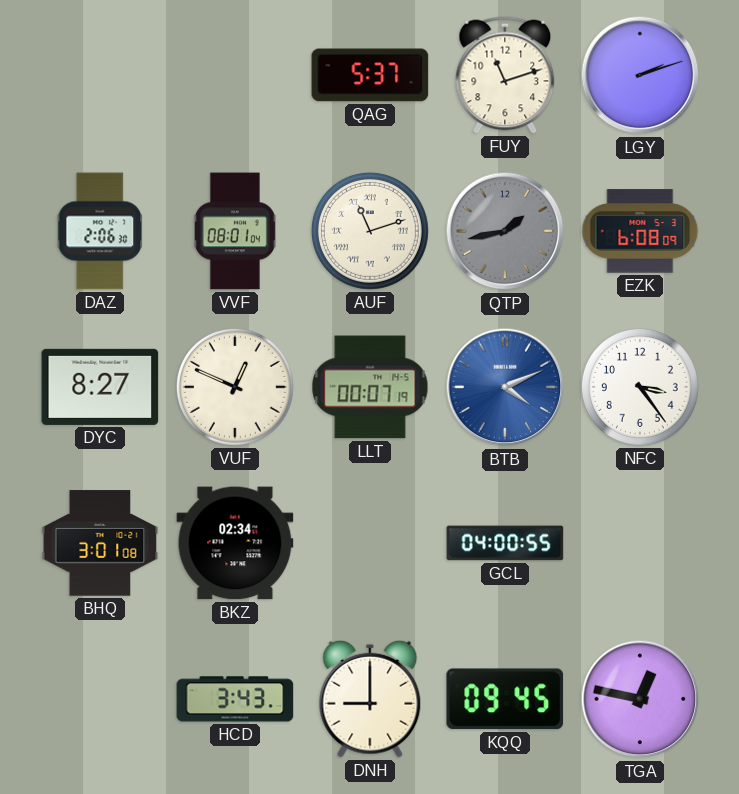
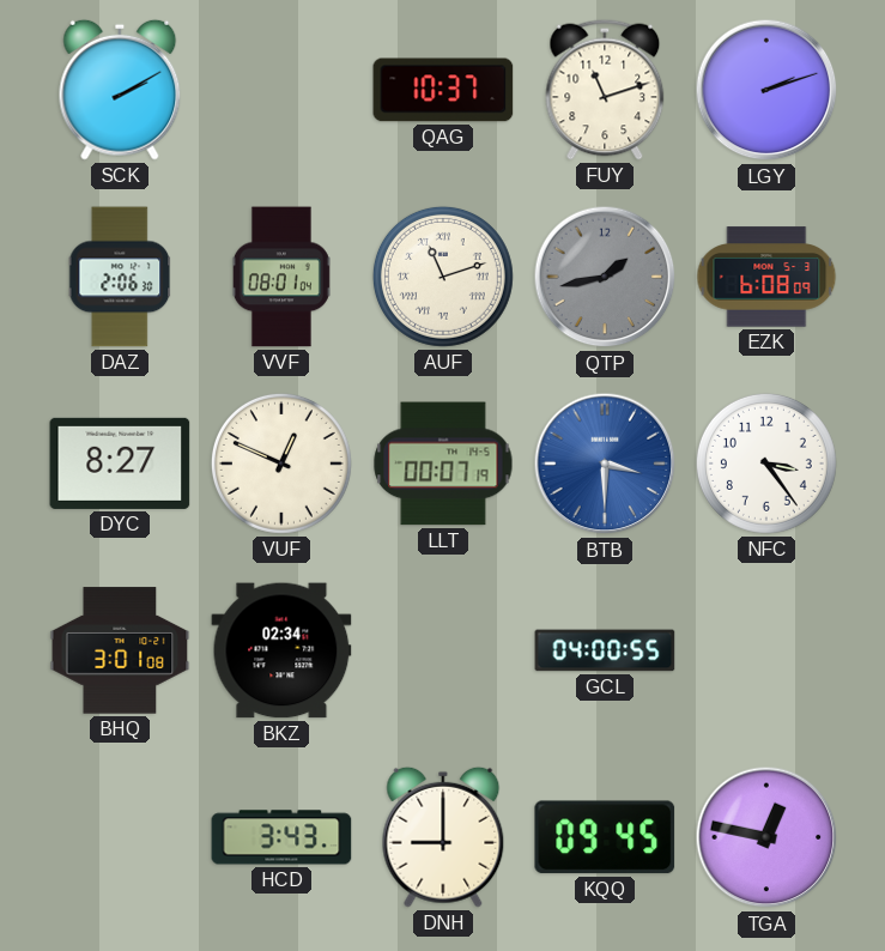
SCK: none -> 2:10 (120, 90)
QAG: 5:37 -> 10:37 (443, 90)
BTB: 4:11 -> 3:30 (605, 464)
